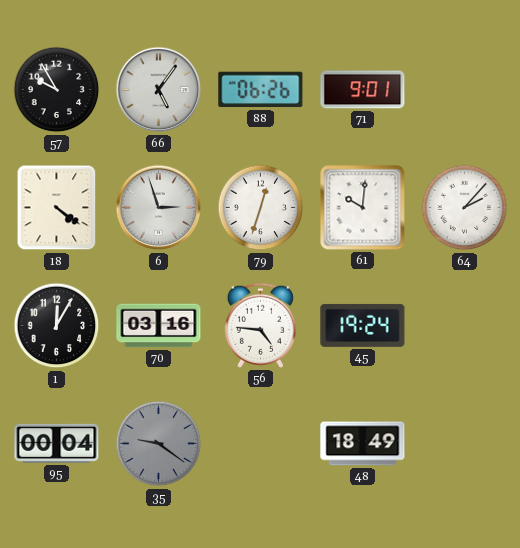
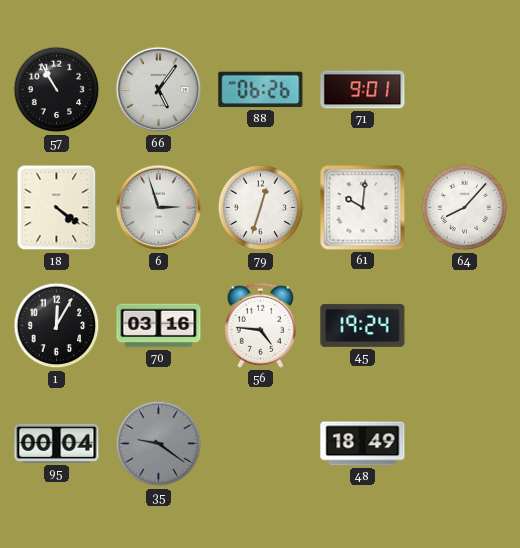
57: 9:55 -> 10:55 (57, 90)
64: 2:07 -> 8:07 (465, 208)
